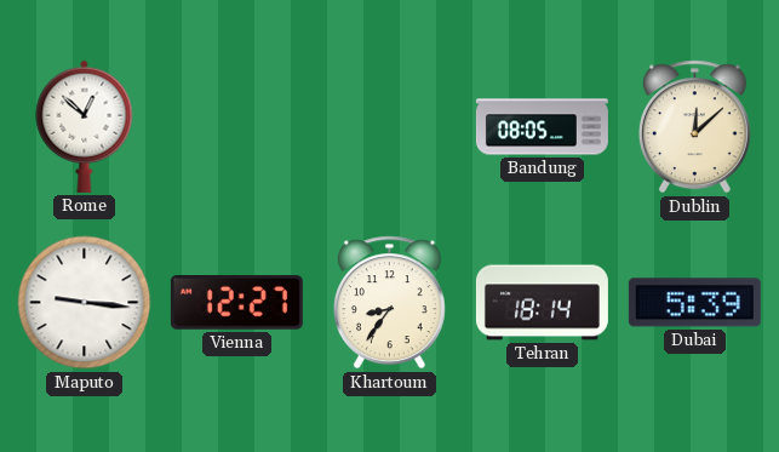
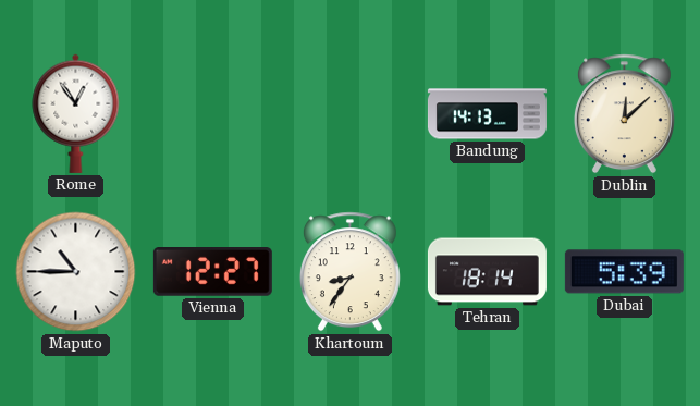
Rome: 12:52 -> 12:54 (76, 113)
Bandung: 08:05 -> 14:13 (487, 114)
Maputo: 9:16 -> 10:45 (76, 272)
